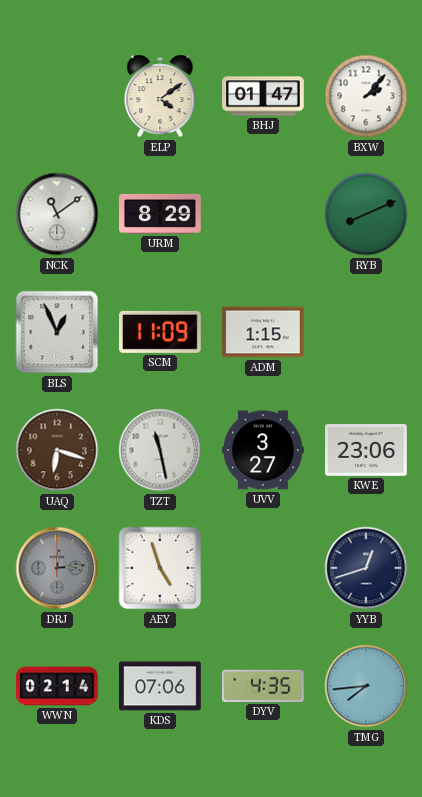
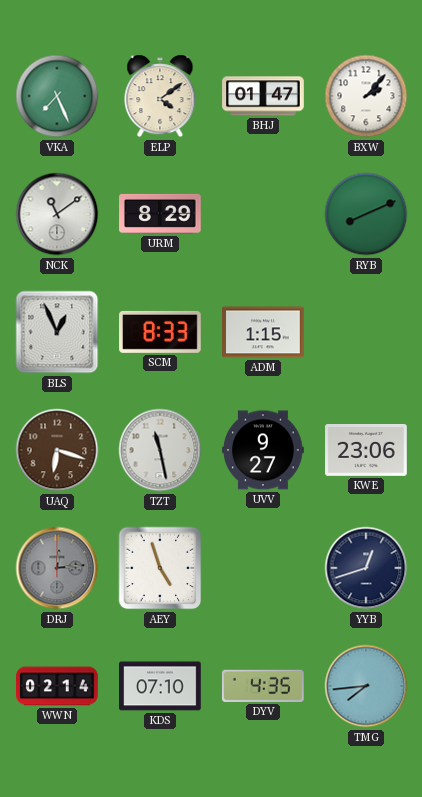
VKA: none -> 7:26 (57, 96)
SCM: 11:09 -> 8:33 (161, 332)
UVV: 3:27 -> 9:27 (263, 450)
KDS: 07:06 -> 07:10 (161, 686)
